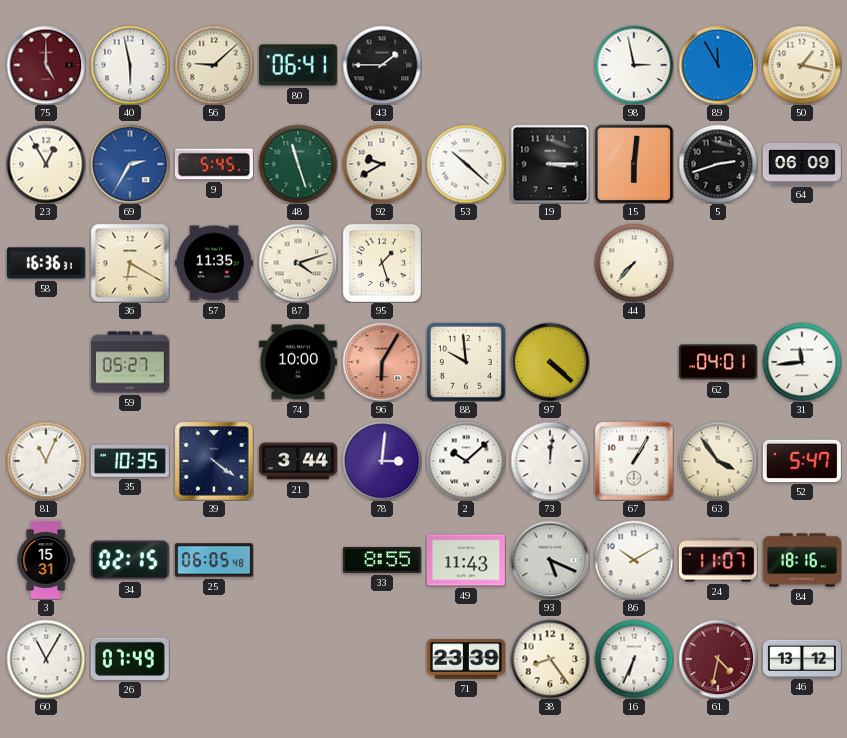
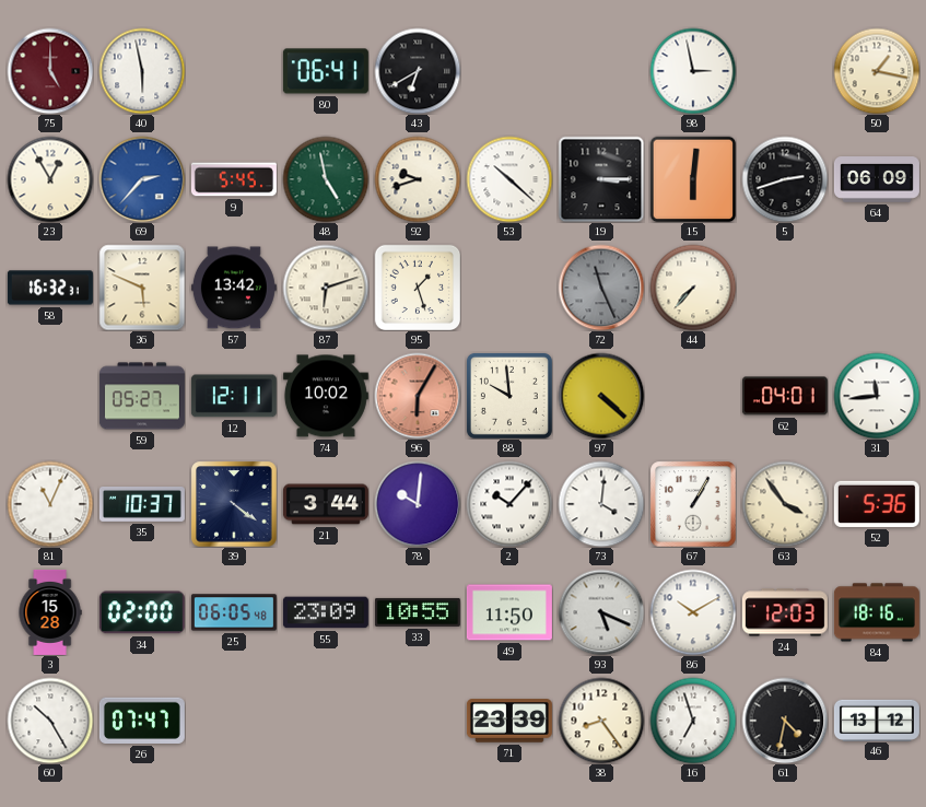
56: 9:08 -> none (214, 65)
43: 1:45 -> 6:40 (418, 71)
89: 11:55 -> none (718, 65)
69: 2:35 -> 2:37 (142, 179)
48: 11:27 -> 4:58 (326, 179)
92: 9:40 -> 9:42 (418, 179)
58: 16:36 -> 16:32 (50, 288)
36: 6:20 -> 5:49 (142, 288)
57: 11:35 -> 13:42 (234, 288)
87: 4:12 -> 6:12 (326, 288)
72: none -> 11:26 (601, 288)
12: none -> 12:11 (234, 396)
74: 10:00 -> 10:02 (326, 396)
35: 10:35 -> 10:37 (142, 505)
78: 3:01 -> 10:01 (418, 504)
2: 10:08 -> 10:07 (509, 504)
73: 12:01 -> 4:01 (601, 504)
52: 5:47 -> 5:36 (877, 504)
3: 15:31 -> 15:28 (50, 612)
34: 02:15 -> 02:00 (142, 612)
55: none -> 23:09 (326, 612)
33: 8:55 -> 10:55 (418, 612)
49: 11:43 -> 11:50 (509, 612)
24: 11:07 -> 12:03 (785, 612)
60: 11:05 -> 10:25 (50, 721)
26: 07:49 -> 07:47 (142, 721)
16: 6:34 -> 6:57 (693, 721)
61 dial: burgundy -> black (785, 721)
